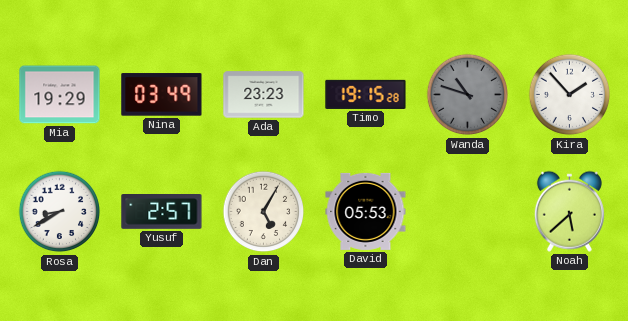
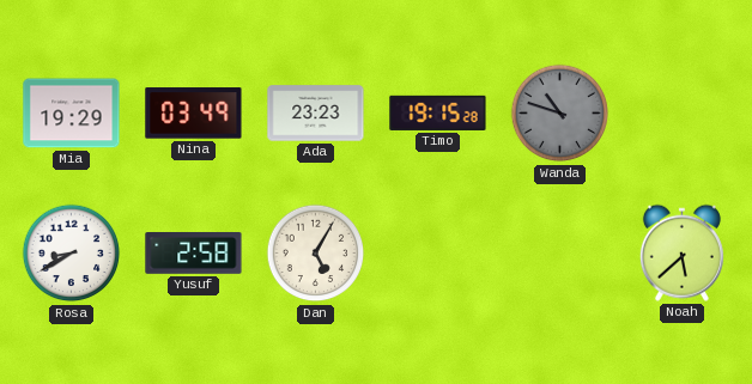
Kira: 1:53 -> none (570, 95)
Yusuf: 2:57 -> 2:58 (194, 254)
David: 05:53 -> none (366, 211)
